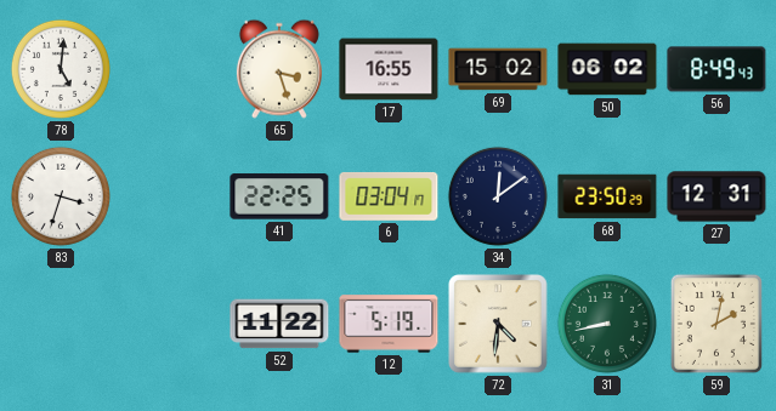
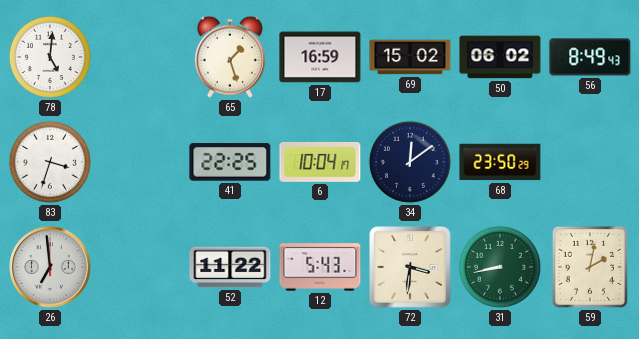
65: 3:27 -> 1:27 (230, 57)
17: 16:55 -> 16:59 (320, 57)
6: 03:04 -> 10:04 (320, 162)
27: 12:31 -> none (716, 196)
26: none -> 6:59 (51, 268)
12: 5:19 -> 5:43 (320, 267)
72: 4:31 -> 3:31 (411, 268)
